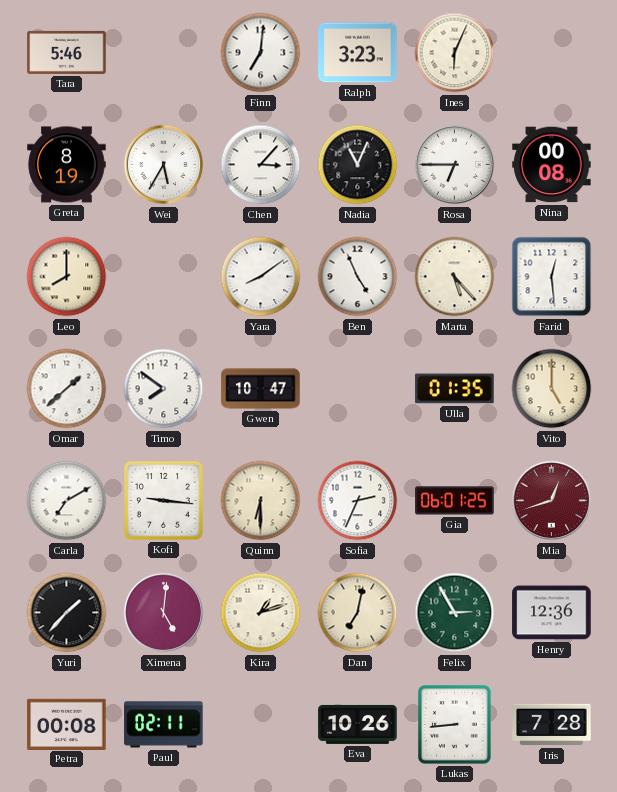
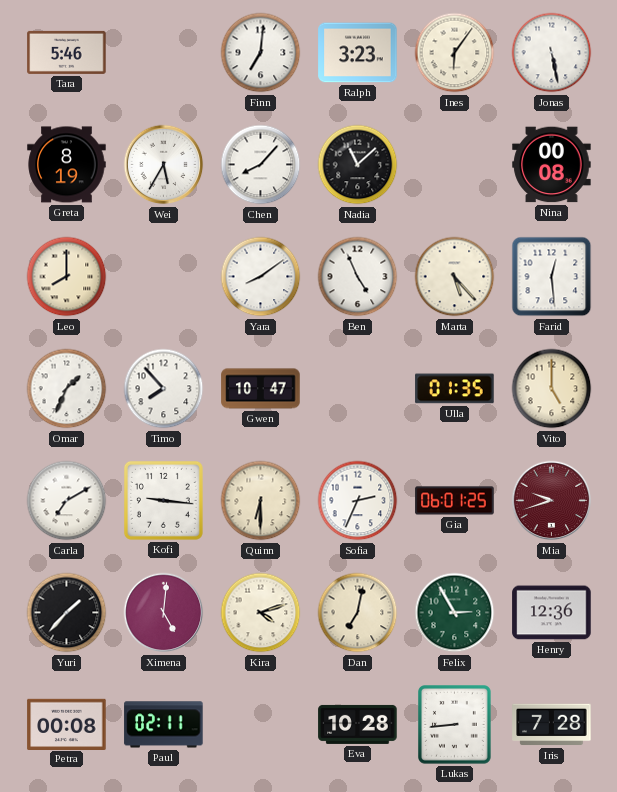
Ines: 6:04 -> 6:06 (455, 53)
Jonas: none -> 5:28 (552, 53)
Chen: 3:07 -> 8:07 (261, 165)
Nadia: 11:04 -> 11:08 (358, 165)
Rosa: 6:45 -> none (455, 165)
Omar: 1:38 -> 1:34 (67, 389)
Timo: 7:51 -> 7:53 (164, 389)
Mia: 12:42 -> 9:42 (552, 501)
Kira: 1:12 -> 4:12 (261, 613)
Eva: 10:26 -> 10:28 (358, 724)
